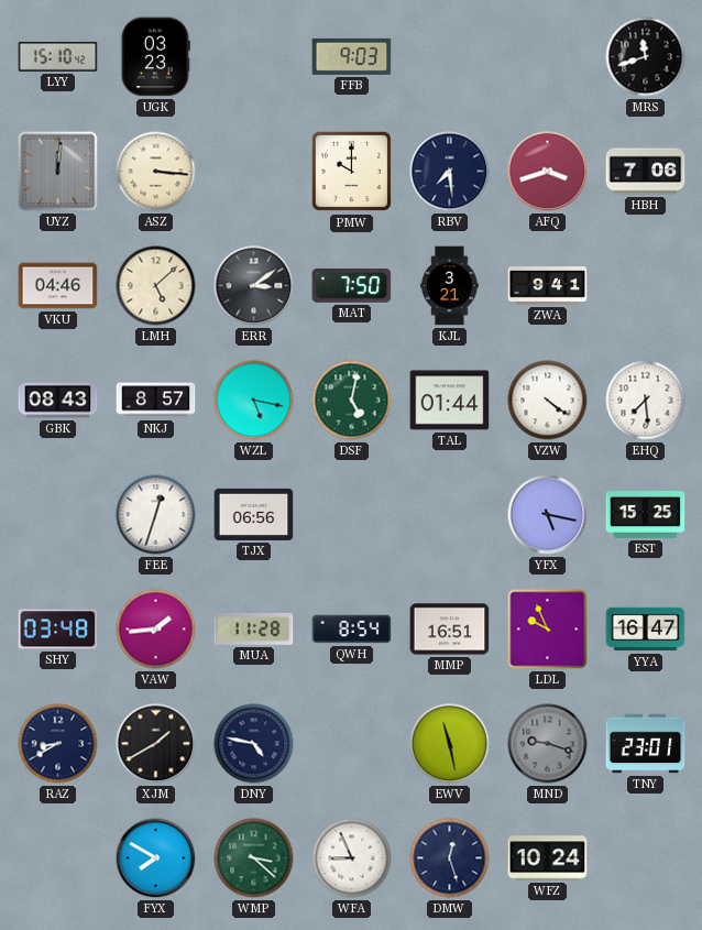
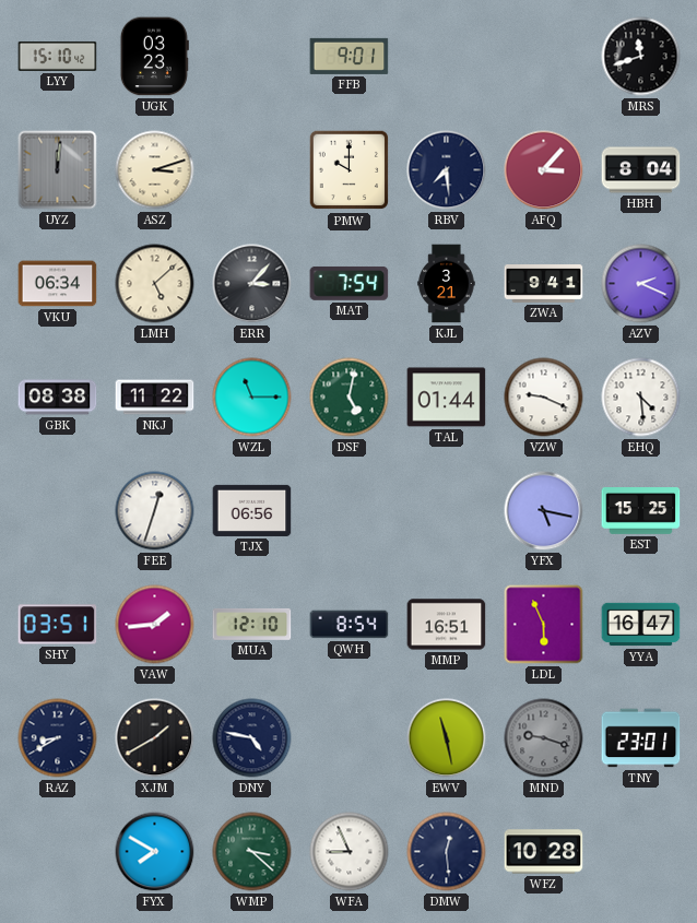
FFB: 9:03 -> 9:01 (350, 56)
ASZ: 3:16 -> 3:12 (155, 170)
AFQ: 3:42 -> 3:07 (544, 170)
HBH: 7:06 -> 8:04 (641, 170)
VKU: 04:46 -> 06:34 (58, 284)
ERR: 3:09 -> 3:07 (252, 284)
MAT: 7:50 -> 7:54 (350, 283)
AZV: none -> 2:19 (641, 284)
GBK: 08:43 -> 08:38 (58, 398)
NKJ: 8:57 -> 11:22 (155, 398)
WZL: 5:17 -> 11:15 (252, 398)
VZW: 4:21 -> 9:19 (544, 398)
EHQ: 7:29 -> 4:29 (641, 398)
SHY: 03:48 -> 03:51 (58, 625)
MUA: 11:28 -> 12:10 (252, 624)
LDL: 9:56 -> 5:56 (544, 625)
DMW: 12:27 -> 12:29 (447, 852)
WFZ: 10:24 -> 10:28 (544, 852)
